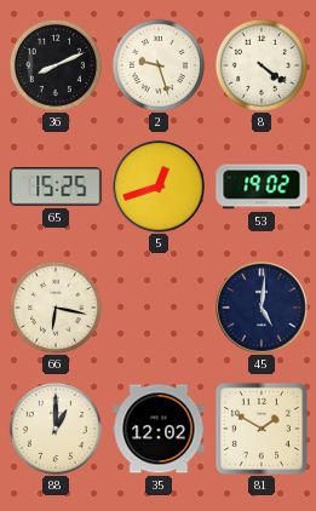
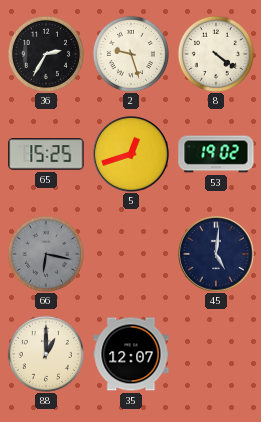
36: 8:11 -> 2:35 (46, 54)
66 dial: cream -> grey (46, 254)
35: 12:02 -> 12:07 (131, 354)
81: 1:50 -> none (262, 429)
